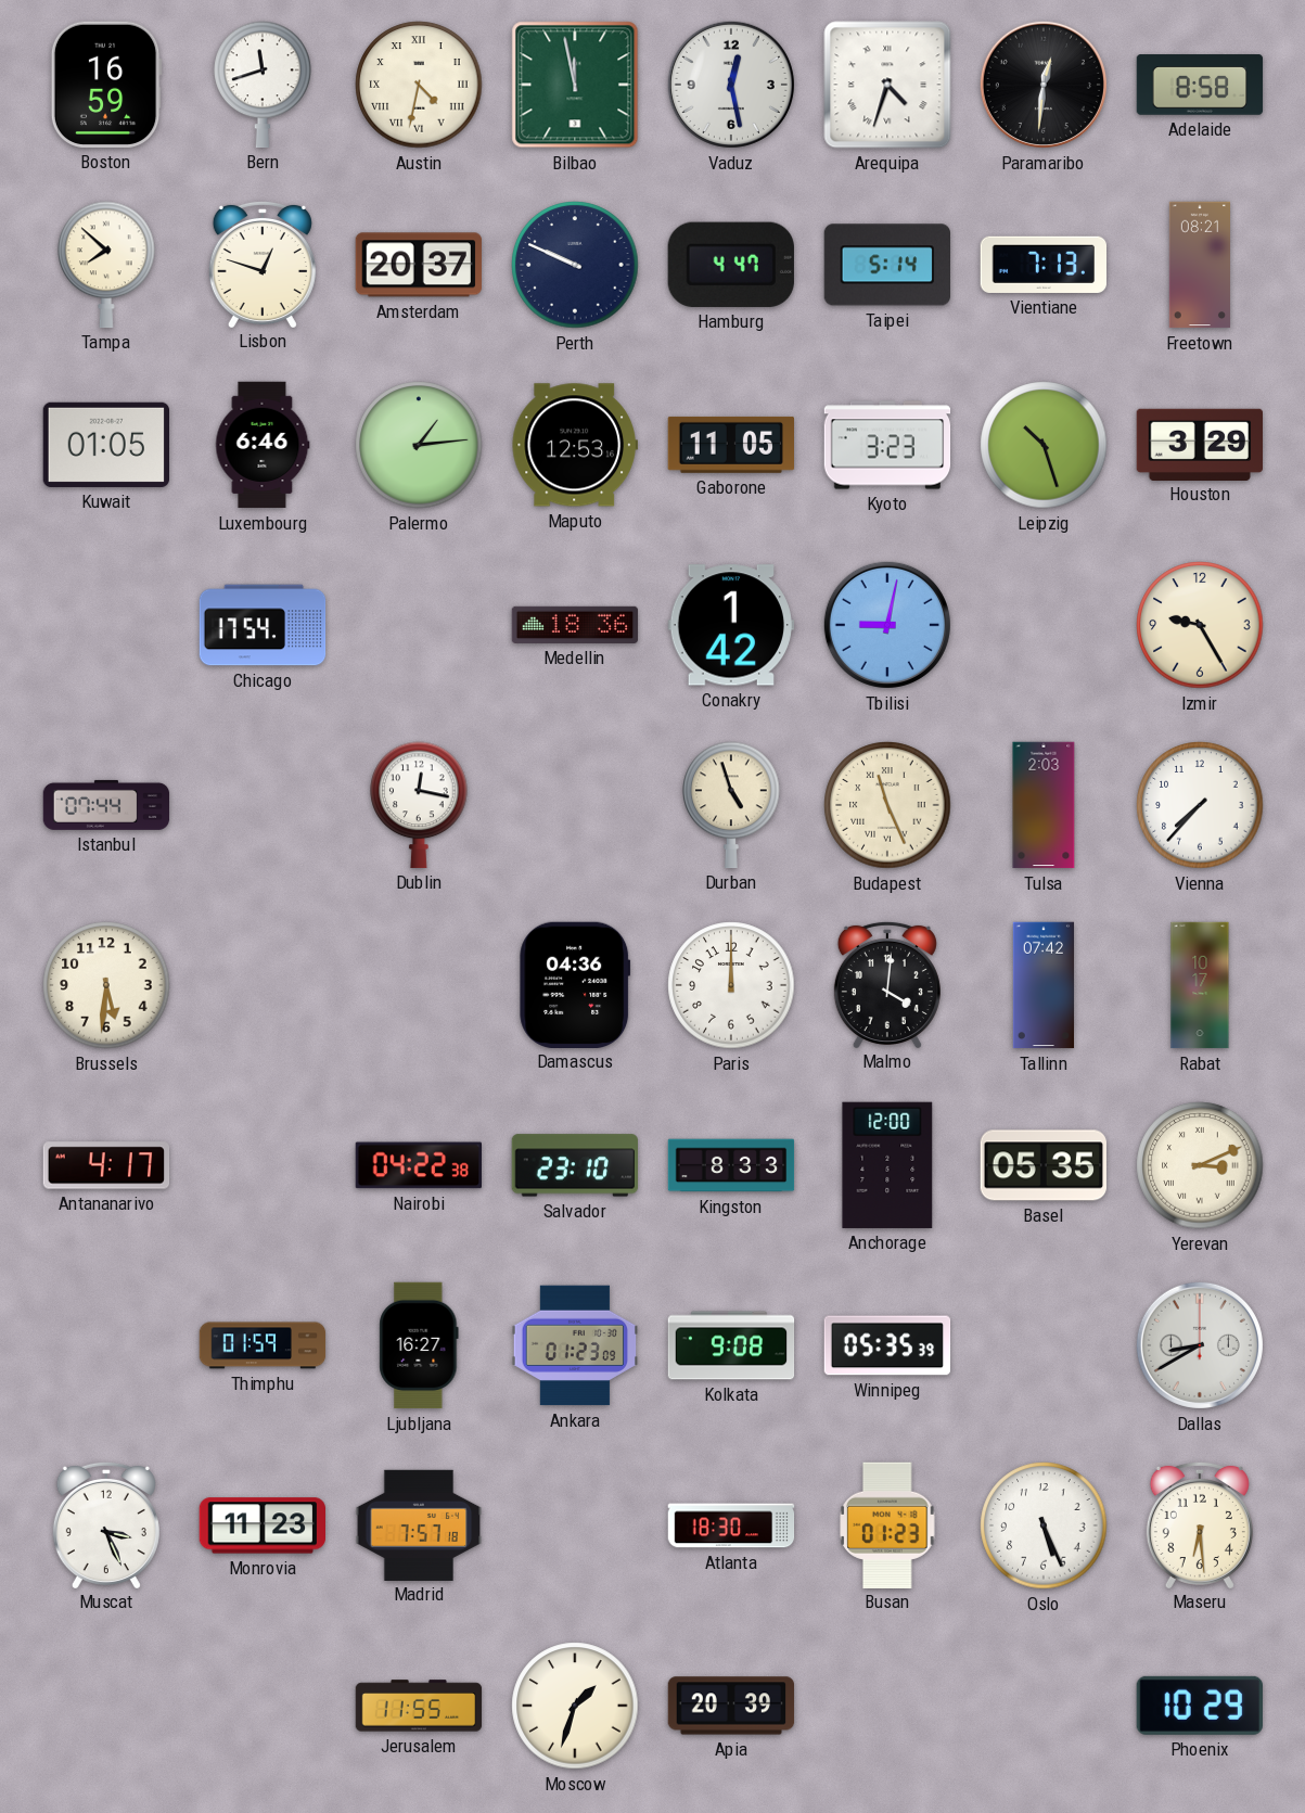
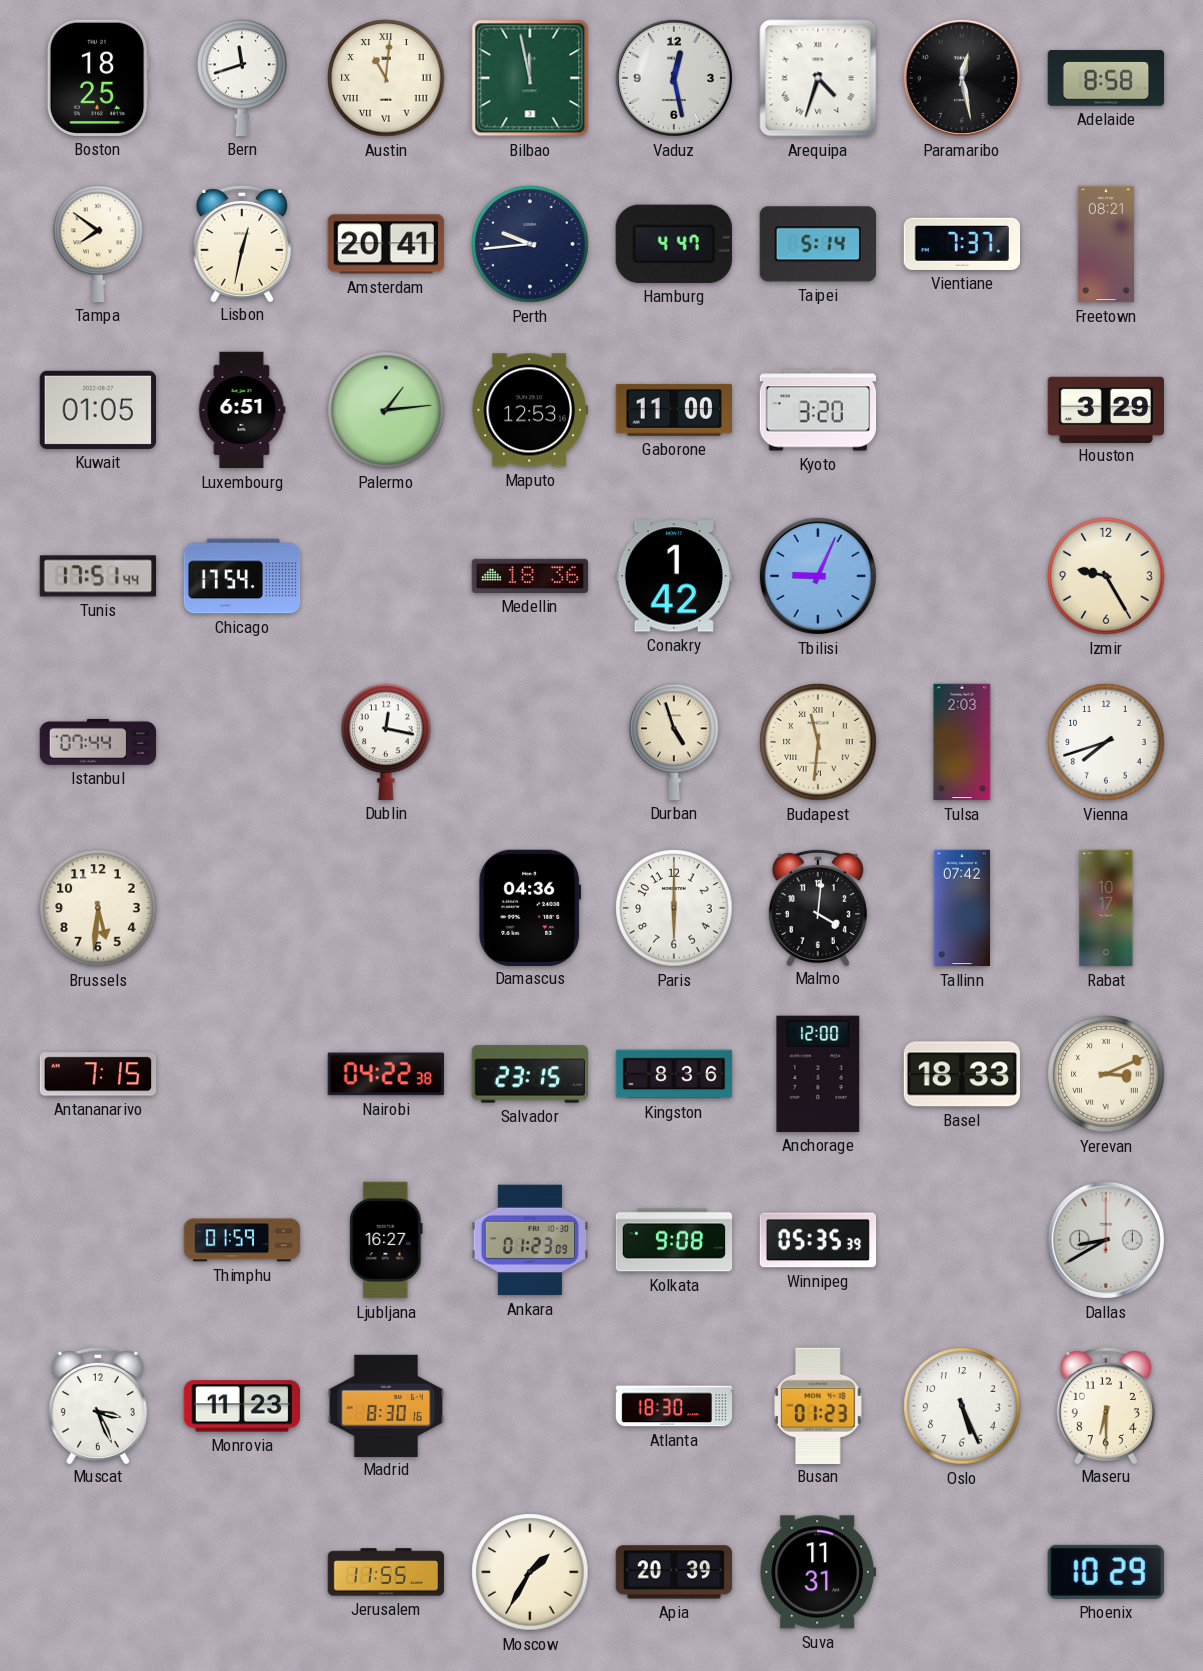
Boston: 16:59 -> 18:25 (98, 78)
Austin: 4:32 -> 11:01 (386, 78)
Paramaribo: 12:31 -> 12:28 (962, 78)
Tampa: 7:52 -> 7:51 (98, 244)
Lisbon: 12:48 -> 12:32 (242, 243)
Amsterdam: 20:37 -> 20:41 (385, 244)
Perth: 9:49 -> 9:44 (530, 244)
Vientiane: 7:13 -> 7:37 (961, 244)
Luxembourg: 6:46 -> 6:51 (242, 410)
Gaborone: 11:05 -> 11:00 (673, 410)
Kyoto: 3:23 -> 3:20 (818, 410)
Leipzig: 10:27 -> none (1044, 445)
Tunis: none -> 17:51 (98, 576)
Tbilisi: 9:02 -> 9:04 (818, 576)
Budapest: 11:26 -> 11:31 (818, 742)
Vienna: 7:37 -> 7:42 (1106, 742)
Paris: 12:00 -> 6:00 (674, 908)
Antananarivo: 4:17 -> 7:15 (98, 1074)
Salvador: 23:10 -> 23:15 (529, 1074)
Kingston: 8:33 -> 8:36 (674, 1074)
Basel: 05:35 -> 18:33 (961, 1074)
Madrid: 7:57 -> 8:30 (386, 1405)
Maseru: 6:29 -> 6:30 (1106, 1405)
Moscow: 1:33 -> 1:35 (530, 1572)
Suva: none -> 11:31 (817, 1572)
